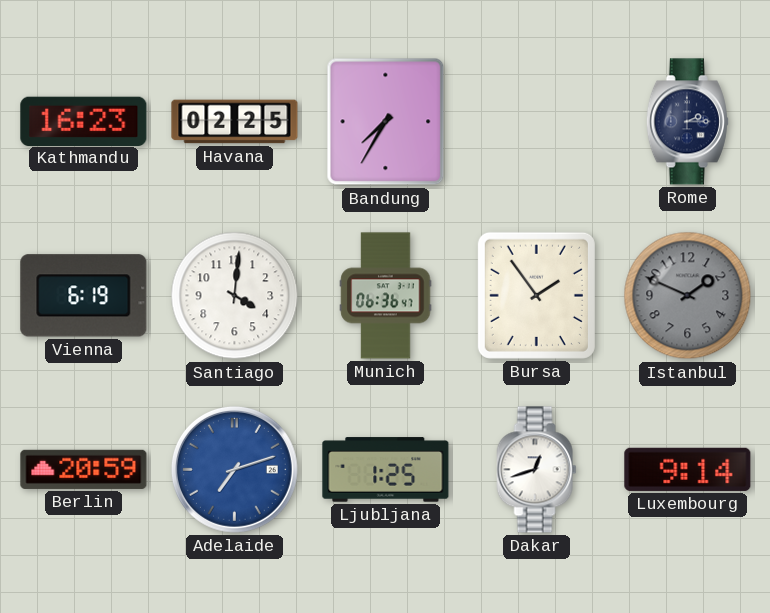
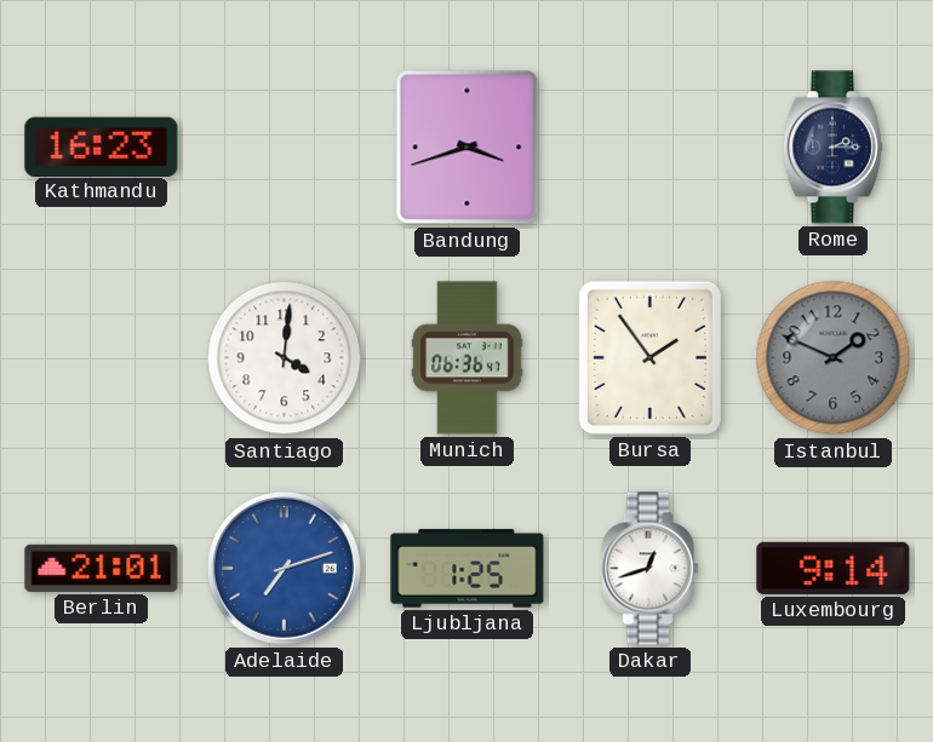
Havana: 02:25 -> none (235, 122)
Bandung: 7:35 -> 3:42 (468, 148)
Vienna: 6:19 -> none (84, 296)
Berlin: 20:59 -> 21:01 (102, 568)
